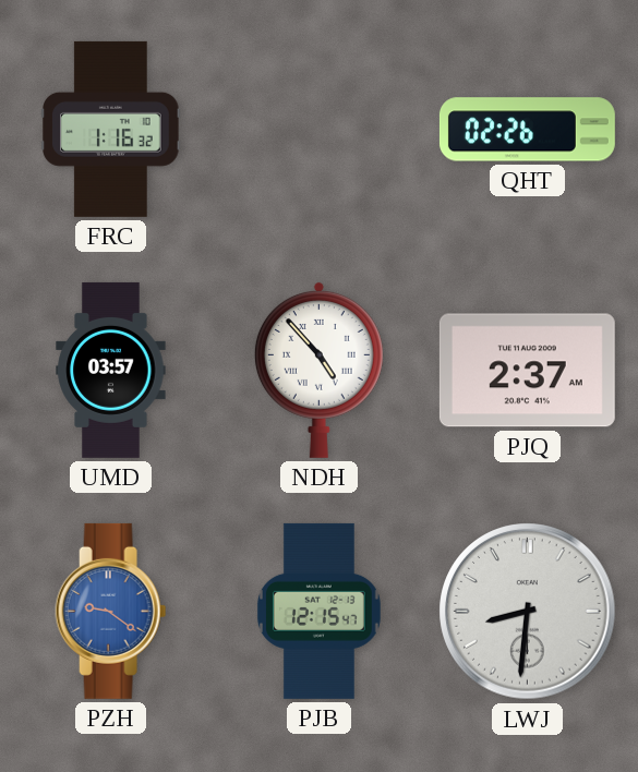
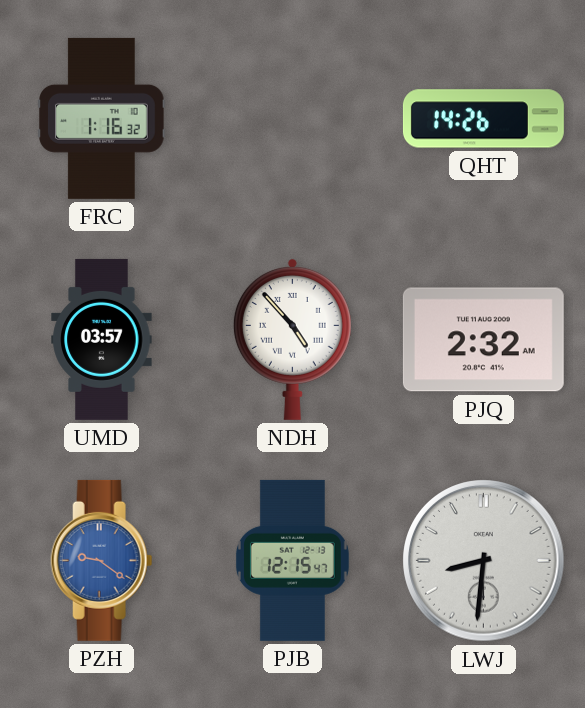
QHT: 02:26 -> 14:26 (483, 119)
PJQ: 2:37 -> 2:32 (483, 340)
